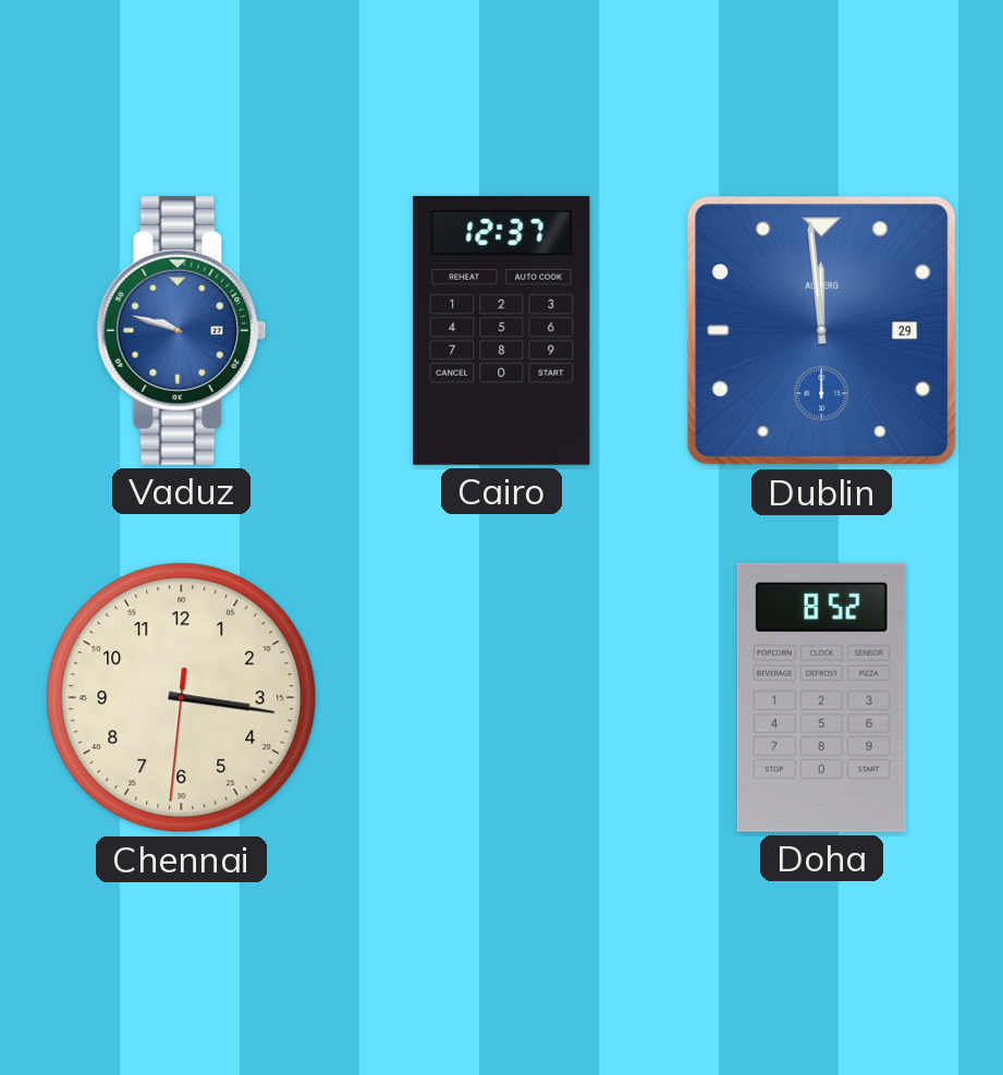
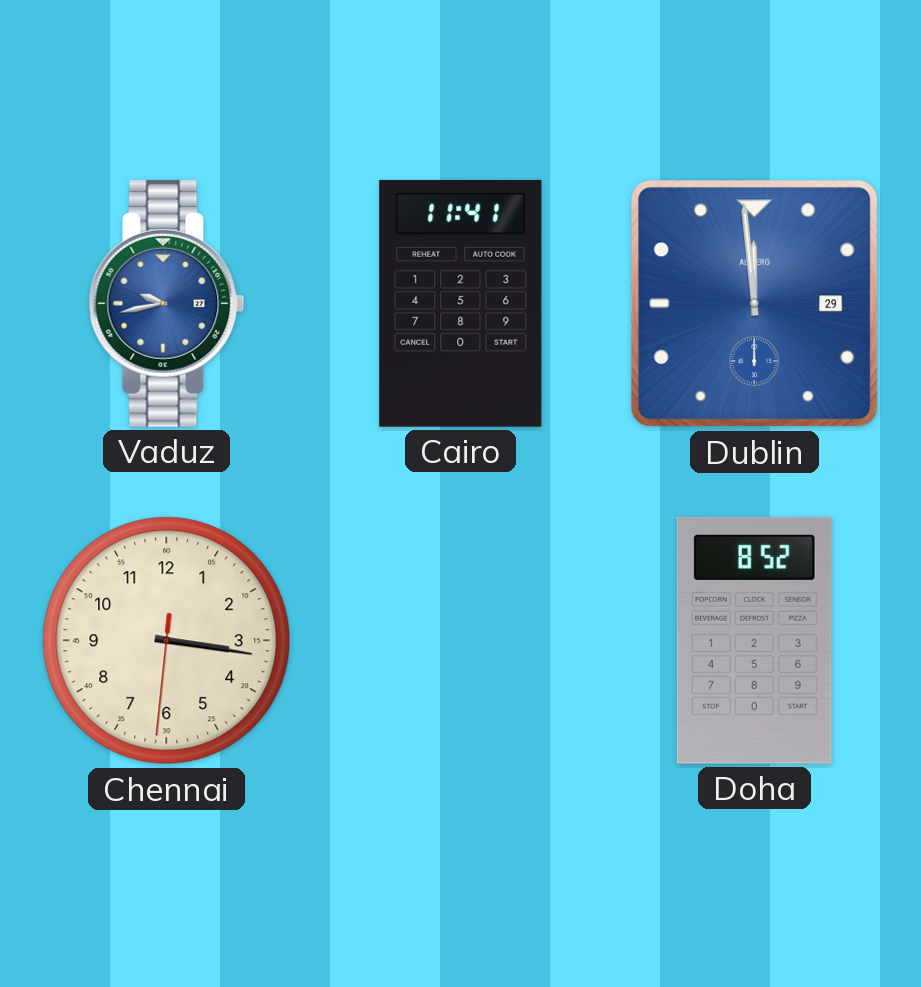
Vaduz: 9:48 -> 9:43 (167, 303)
Cairo: 12:37 -> 11:41 (461, 303)
